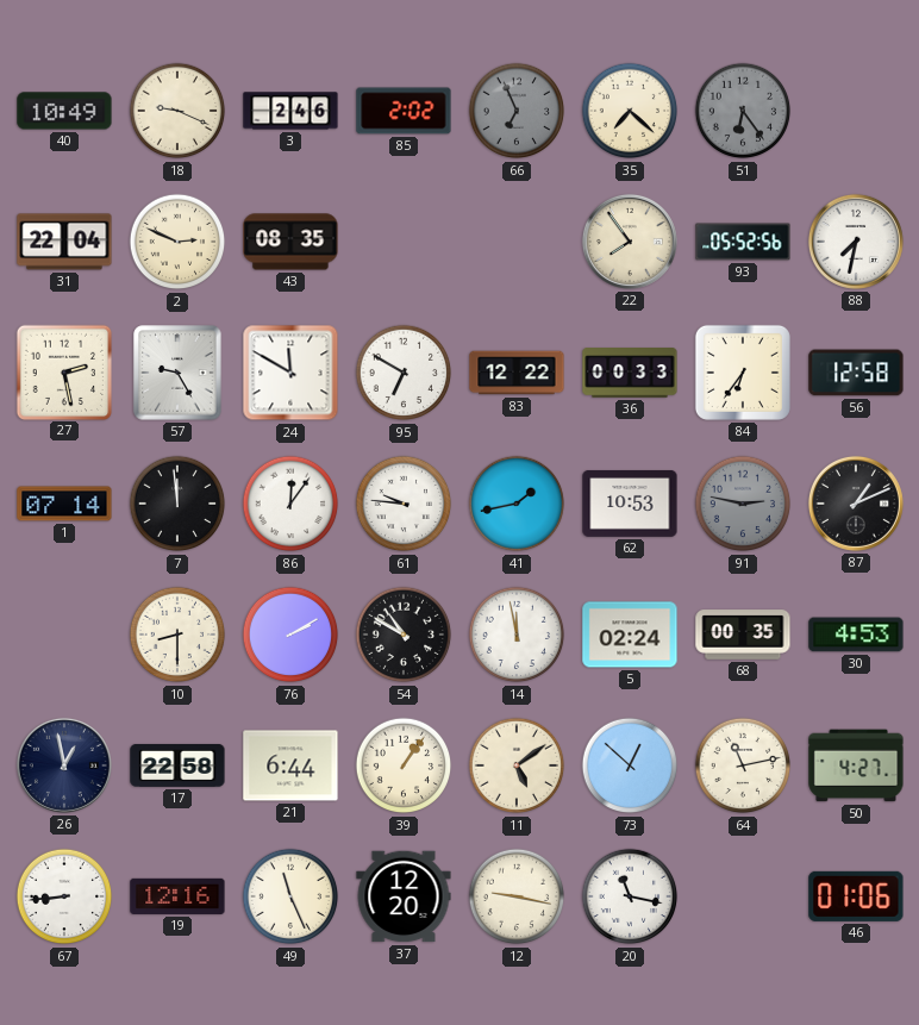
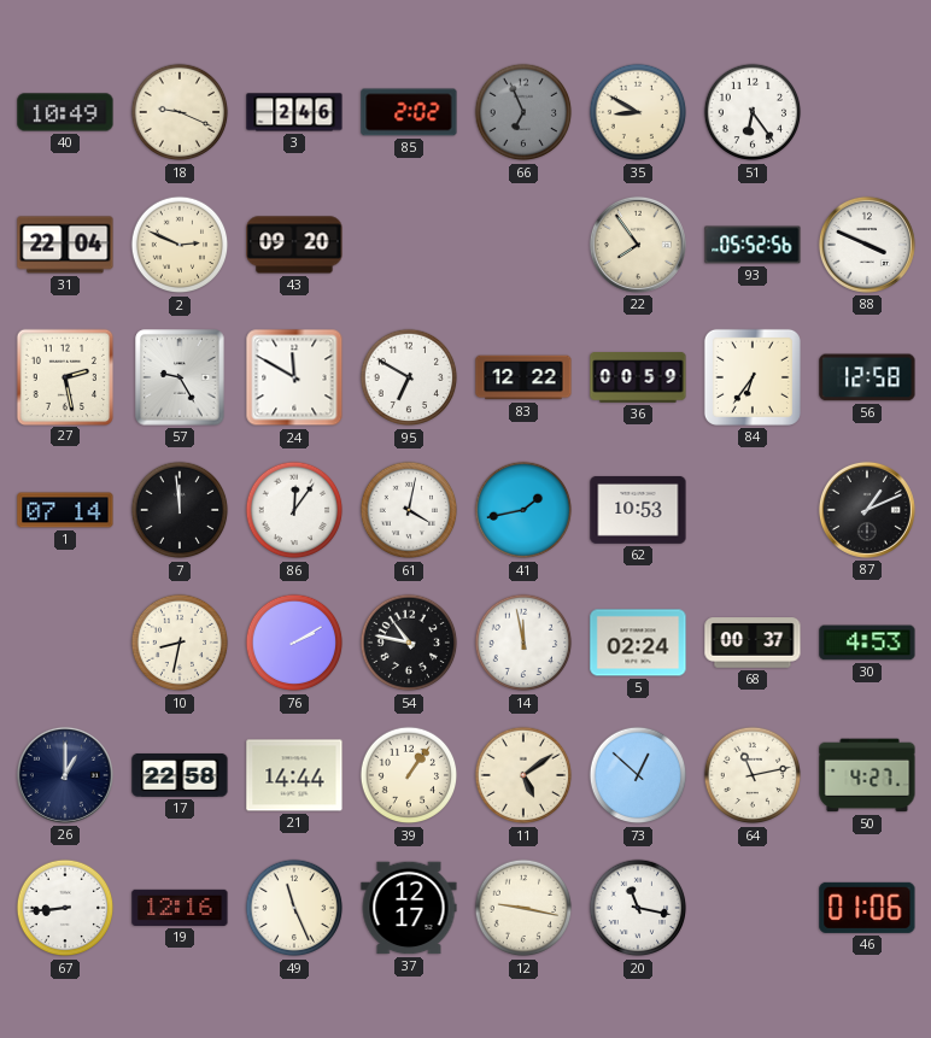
35: 7:22 -> 8:50 (638, 112)
51 dial: grey -> white (753, 112)
43: 08:35 -> 09:20 (294, 245)
88: 7:32 -> 3:49 (867, 245)
36: 00:33 -> 00:59 (638, 377)
61: 9:46 -> 4:02 (409, 510)
91: 2:47 -> none (743, 504)
10: 8:30 -> 8:32 (180, 643)
54: 10:50 -> 10:47 (409, 643)
68: 00:35 -> 00:37 (753, 643)
26: 12:58 -> 1:00 (65, 775)
21: 6:44 -> 14:44 (294, 775)
37: 12:20 -> 12:17 (409, 908)
